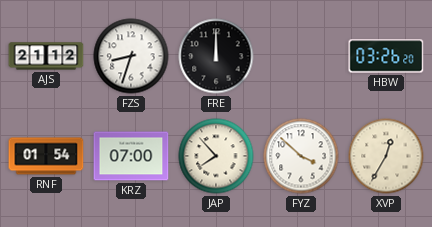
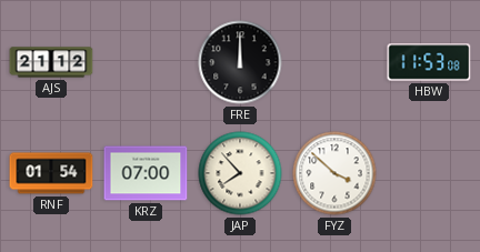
FZS: 8:33 -> none (131, 56)
HBW: 03:26 -> 11:53 (429, 62)
XVP: 12:35 -> none (386, 156)
